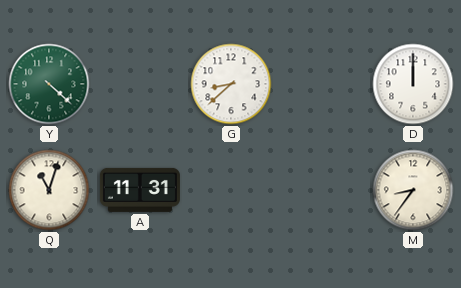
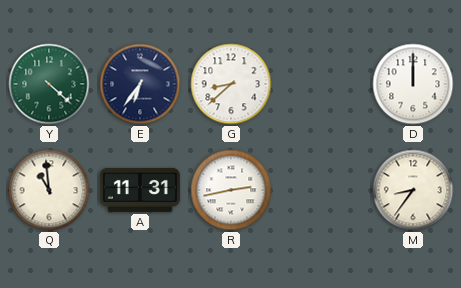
E: none -> 6:36 (140, 84)
Q: 11:03 -> 10:59 (49, 190)
R: none -> 2:43 (231, 190)
